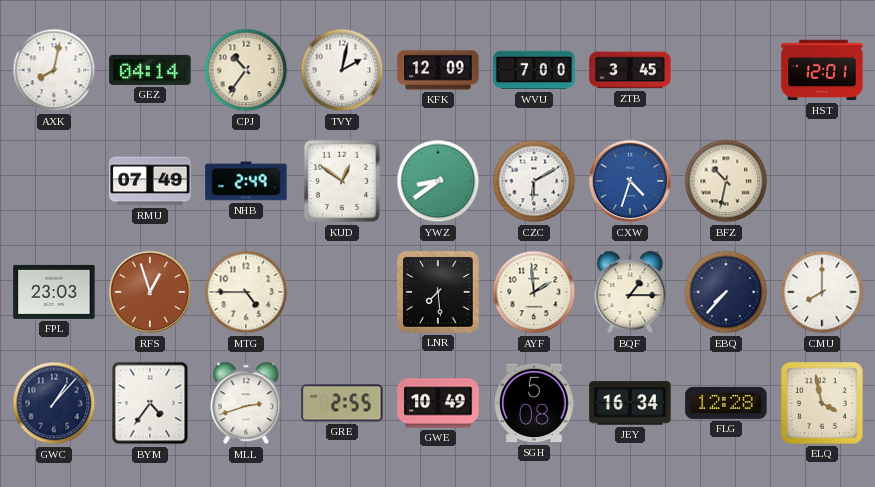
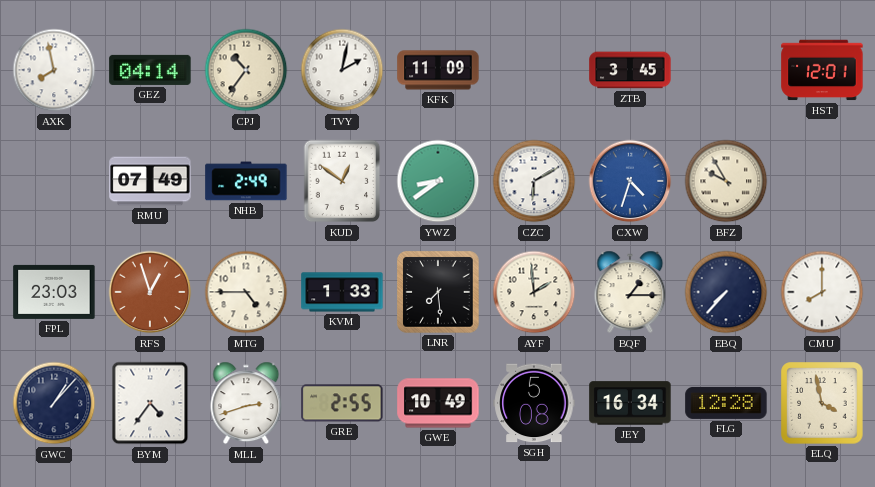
AXK: 8:02 -> 7:58 (54, 70)
KFK: 12:09 -> 11:09 (438, 70)
WVU: 7:00 -> none (534, 70)
BFZ: 10:32 -> 9:55 (726, 181)
KVM: none -> 1:33 (342, 292)
